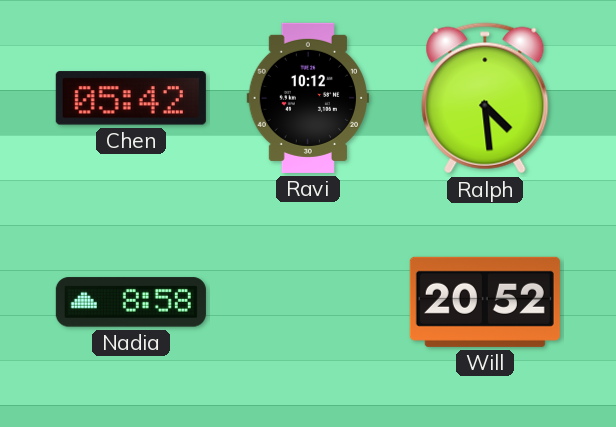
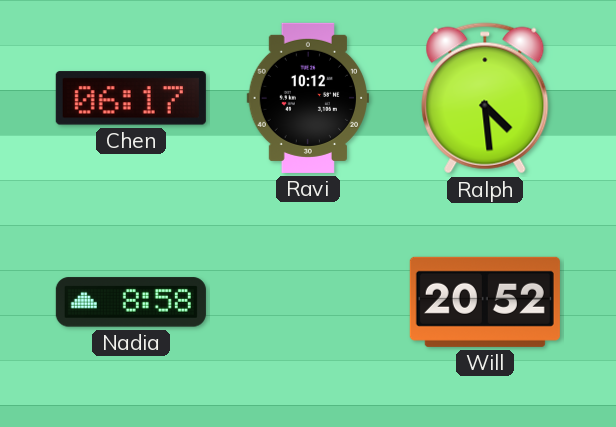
Chen: 05:42 -> 06:17 (131, 98)
